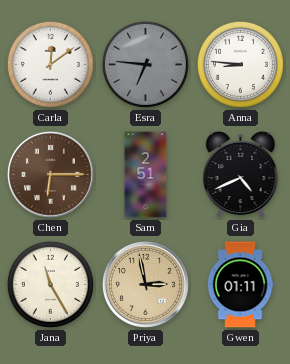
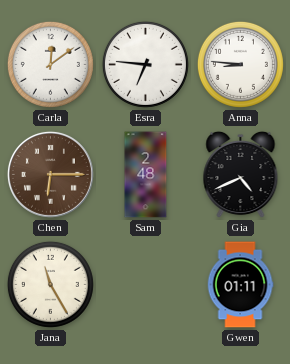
Esra dial: grey -> white (145, 64)
Sam: 2:51 -> 2:48 (146, 175)
Priya: 2:58 -> none (145, 284)
